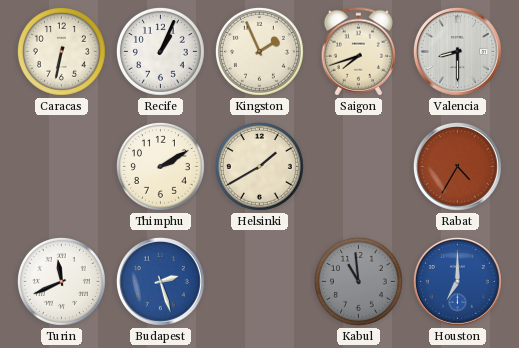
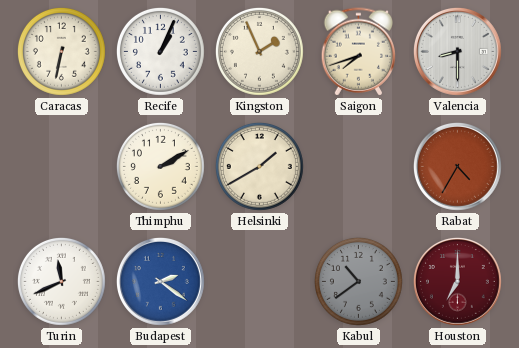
Budapest: 2:27 -> 2:21 (160, 281)
Kabul: 10:59 -> 10:39 (358, 281)
Houston dial: blue -> burgundy (457, 281)
